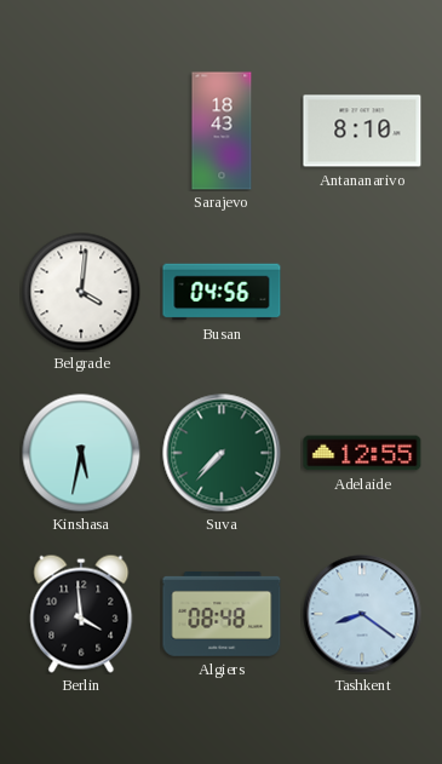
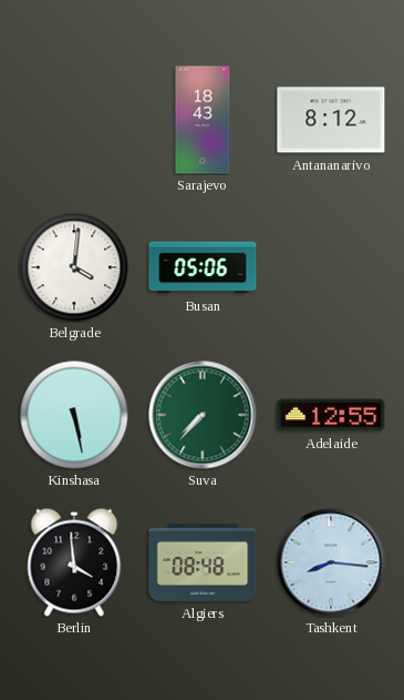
Antananarivo: 8:10 -> 8:12 (331, 120)
Busan: 04:56 -> 05:06 (203, 267)
Kinshasa: 5:32 -> 5:28 (74, 415)
Tashkent: 8:21 -> 8:16 (331, 562)
